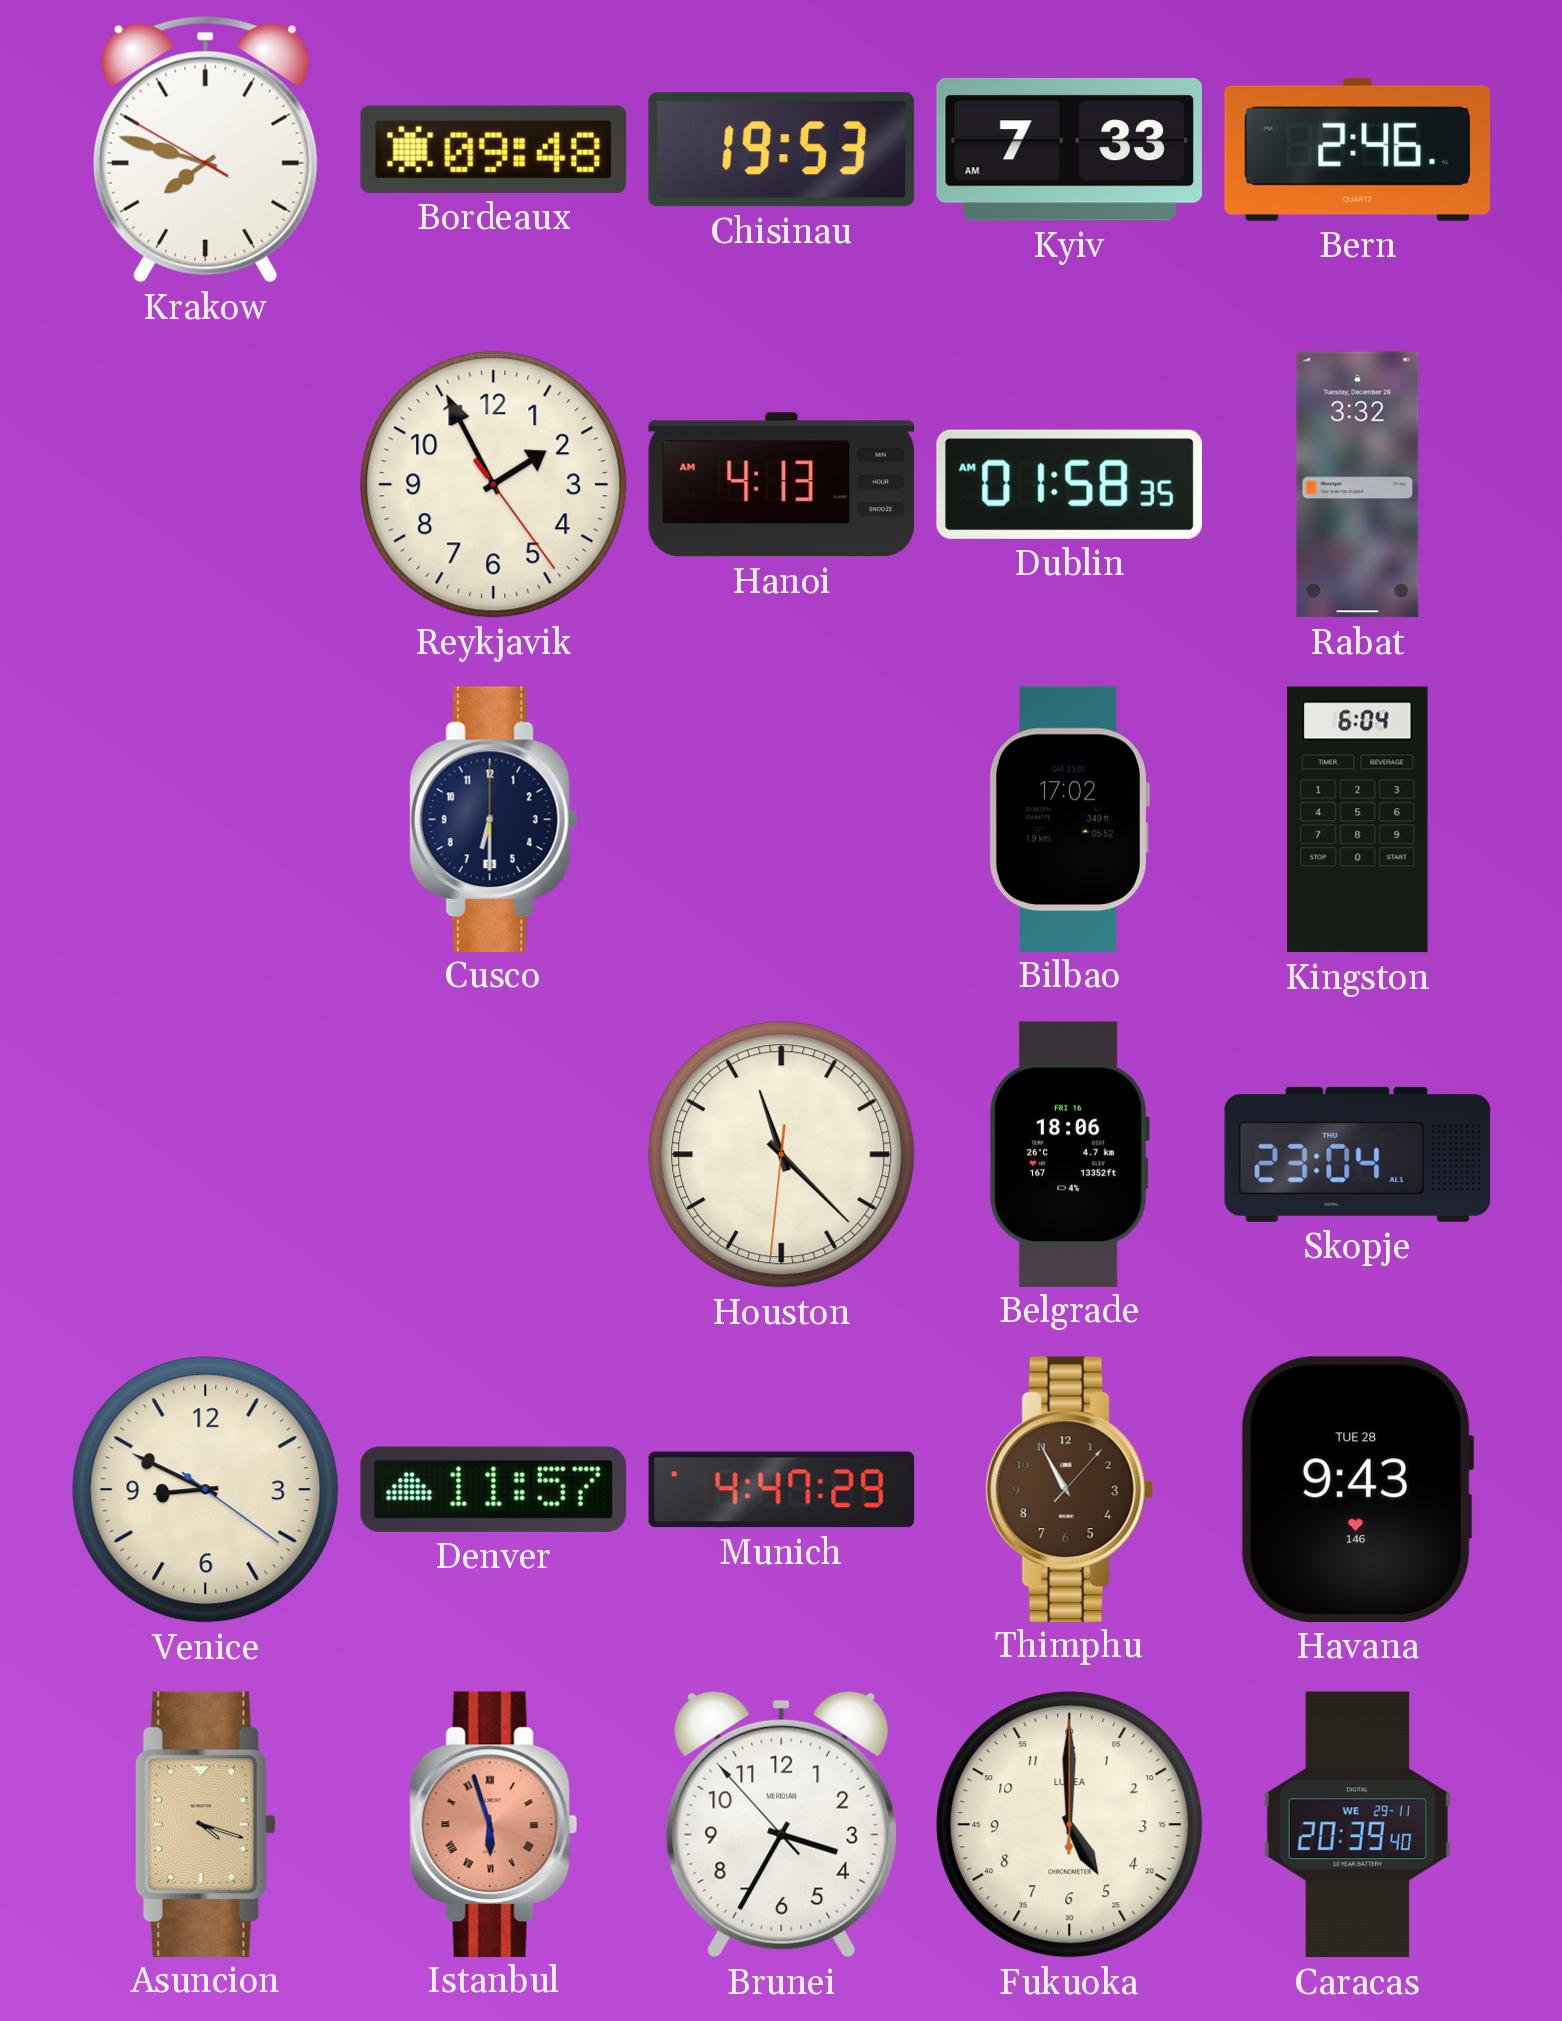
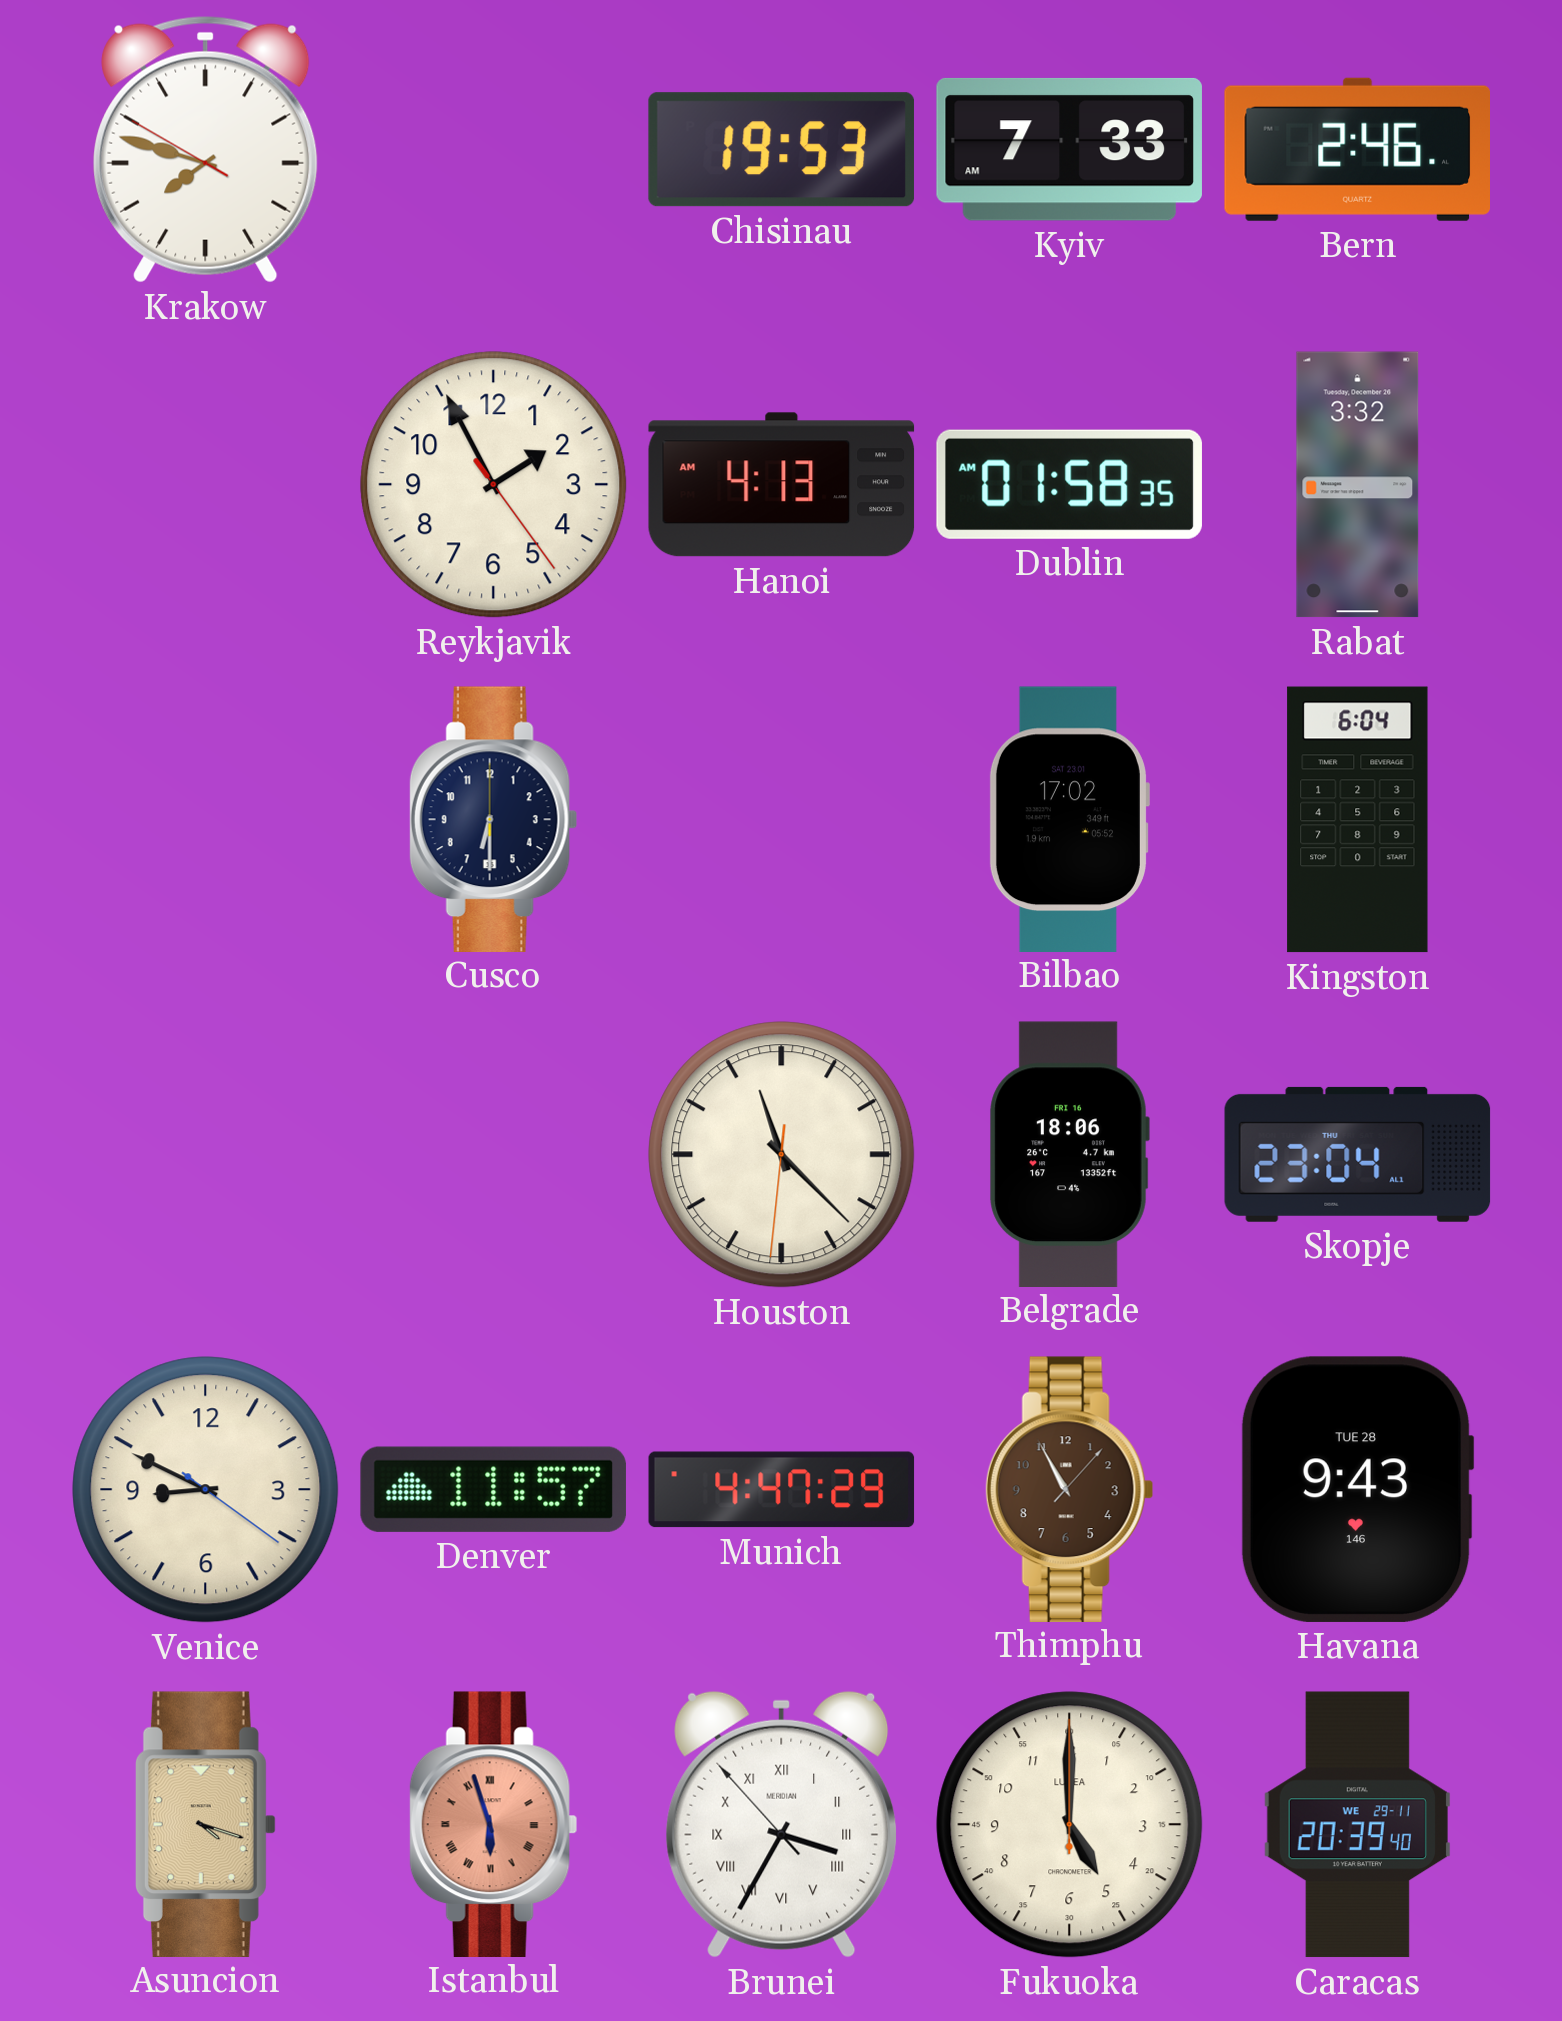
Bordeaux: 09:48 -> none (493, 149)
Brunei numerals: Arabic -> Roman (782, 1824)
